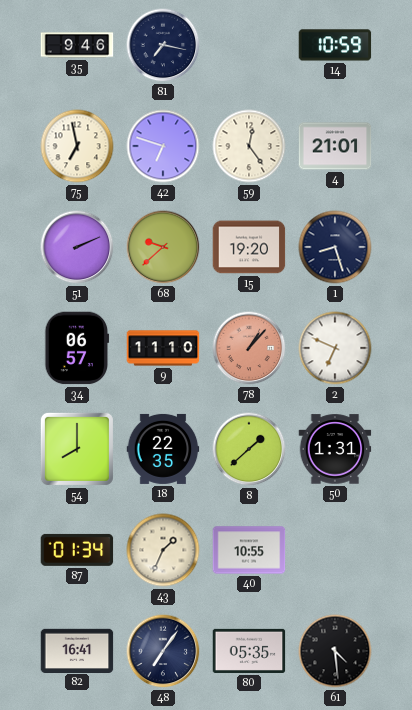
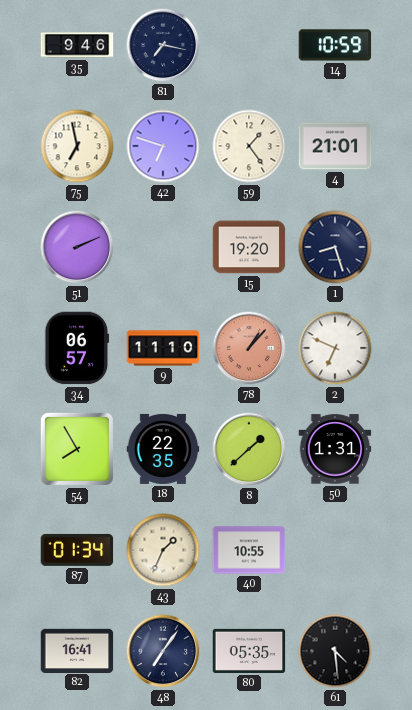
59: 12:24 -> 1:24 (249, 146)
68: 9:38 -> none (163, 247)
54: 8:00 -> 7:55 (77, 449)
